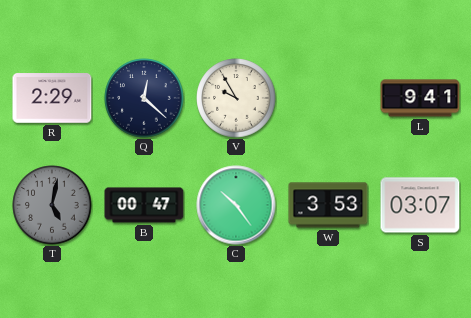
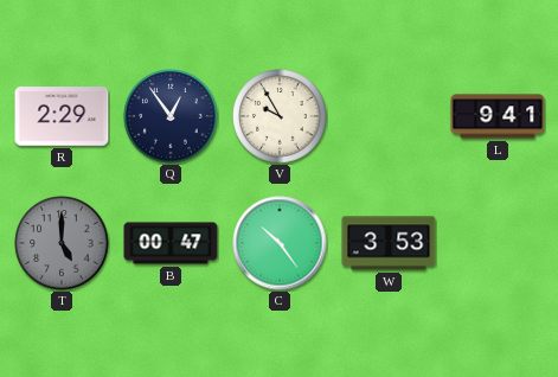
Q: 12:22 -> 12:54 (171, 116)
T: 5:02 -> 5:00 (62, 243)
S: 03:07 -> none (420, 205)
